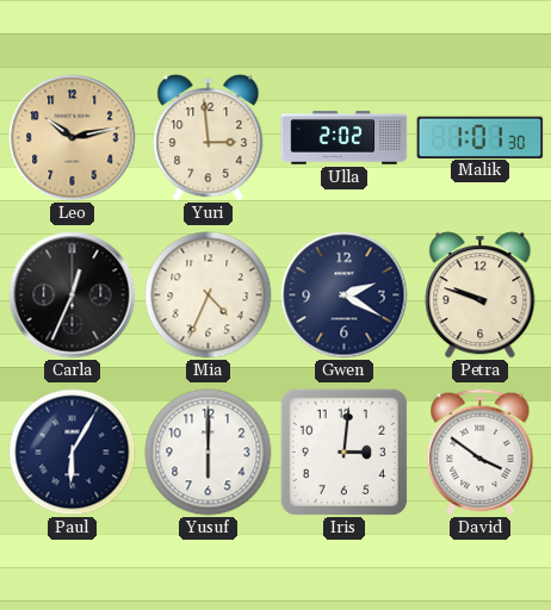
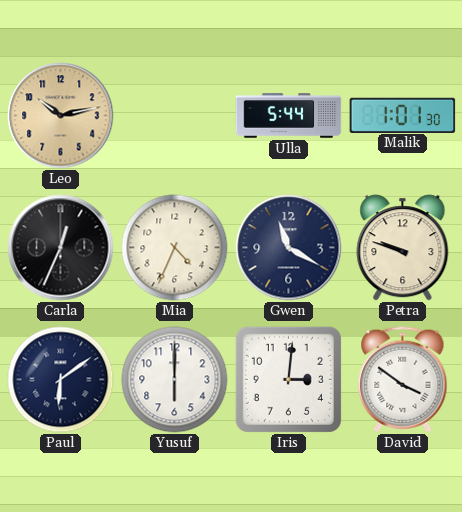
Yuri: 2:59 -> none (209, 138)
Ulla: 2:02 -> 5:44 (289, 116)
Gwen: 2:20 -> 11:20 (289, 248)
Paul: 6:05 -> 6:09 (61, 380)
